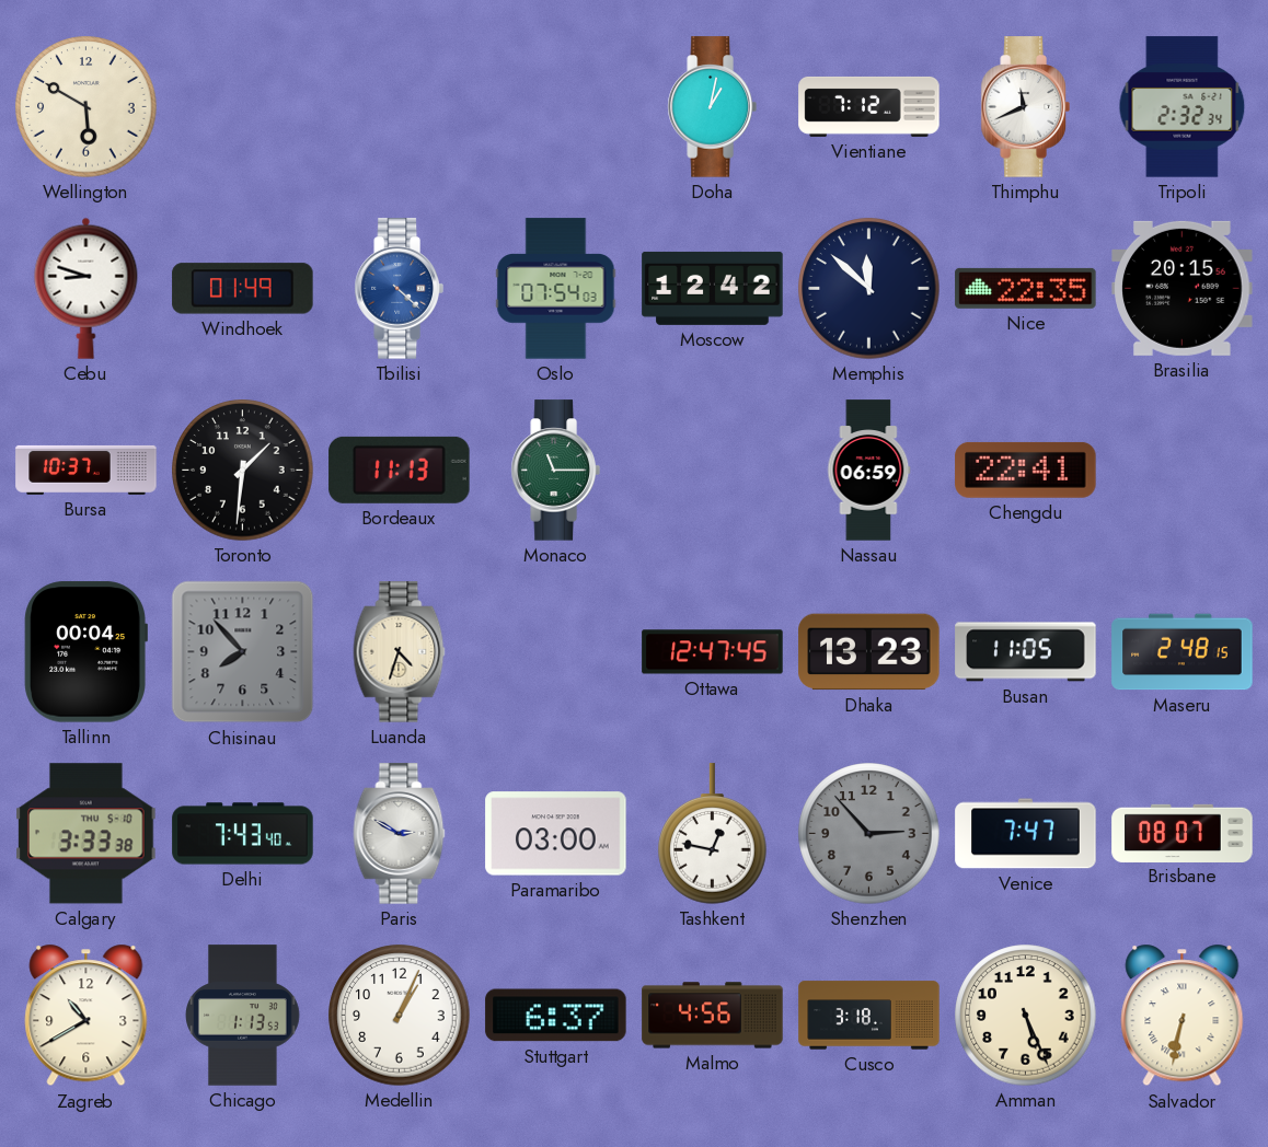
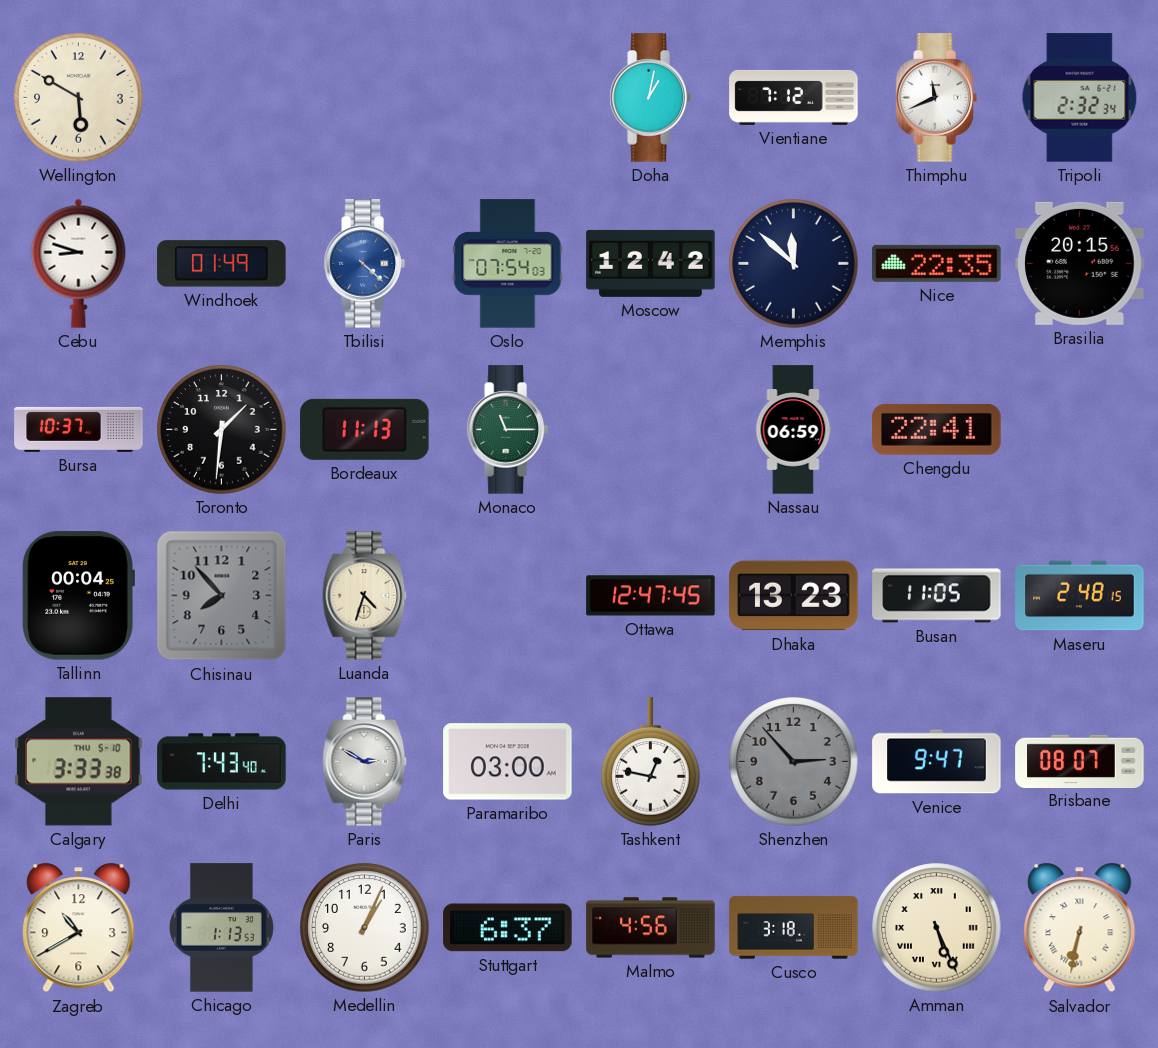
Venice: 7:47 -> 9:47 (937, 762)
Amman numerals: Arabic -> Roman (937, 928)
